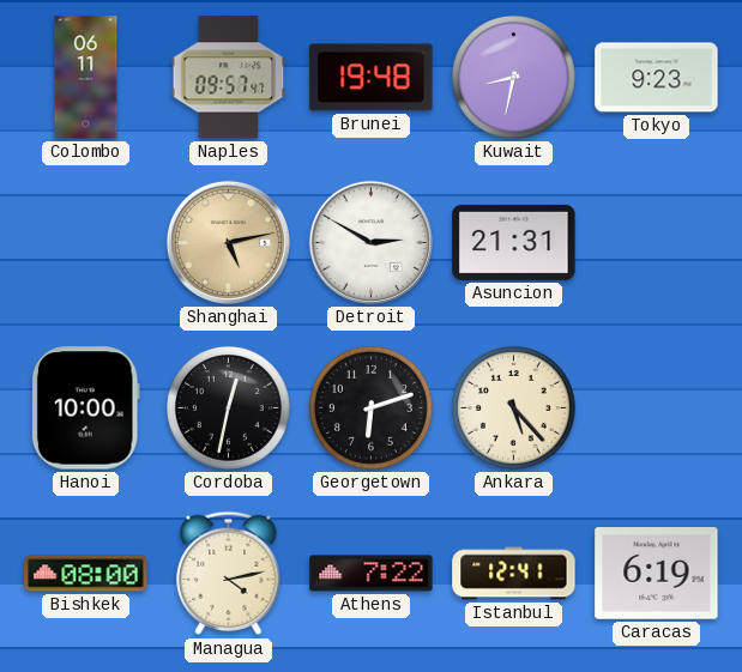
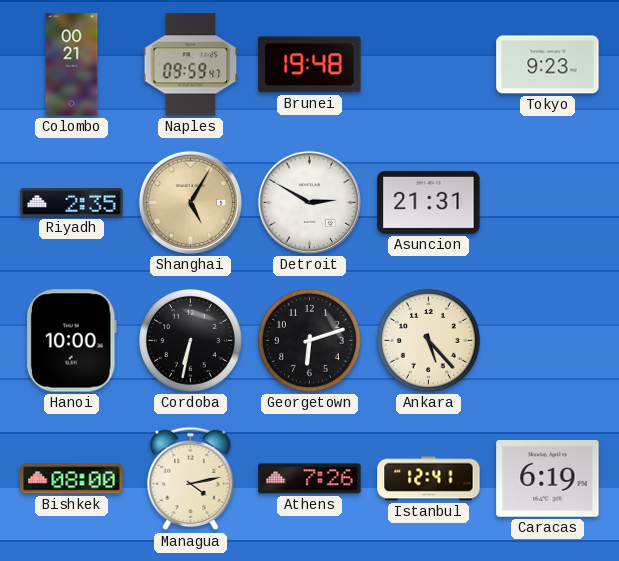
Colombo: 06:11 -> 00:21 (72, 65)
Naples: 09:57 -> 09:59 (191, 65)
Kuwait: 8:32 -> none (513, 77)
Riyadh: none -> 2:35 (72, 203)
Shanghai: 5:13 -> 5:05 (190, 202)
Cordoba: 12:32 -> 6:32 (190, 340)
Athens: 7:22 -> 7:26 (310, 479)
